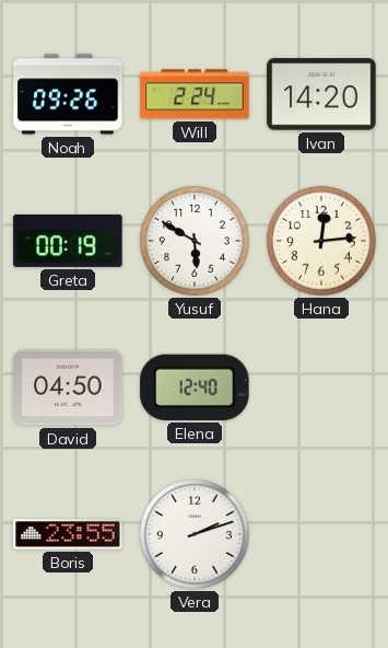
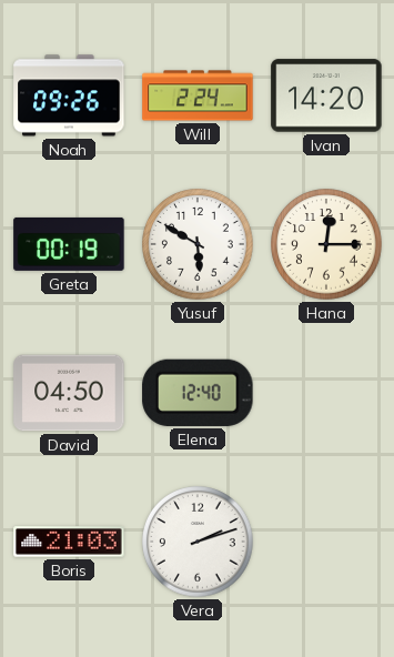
Hana: 12:14 -> 12:15 (326, 244)
Boris: 23:55 -> 21:03 (69, 542)
